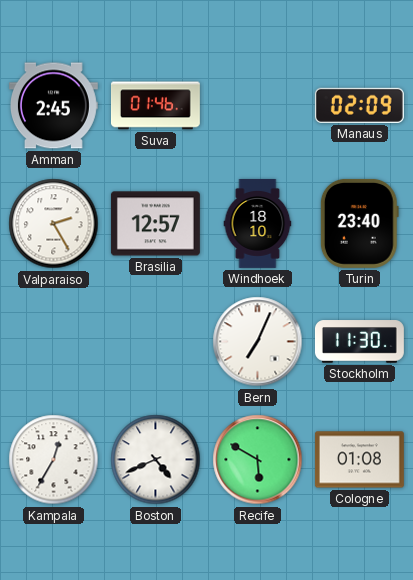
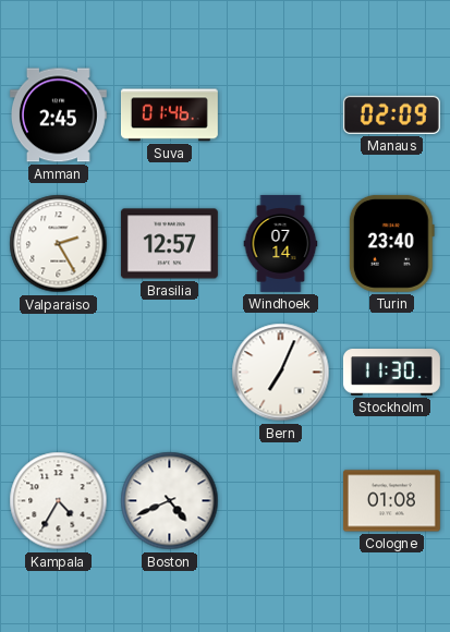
Windhoek: 18:10 -> 07:14 (281, 243)
Kampala: 12:35 -> 4:35 (59, 501)
Recife: 5:50 -> none (258, 460)
